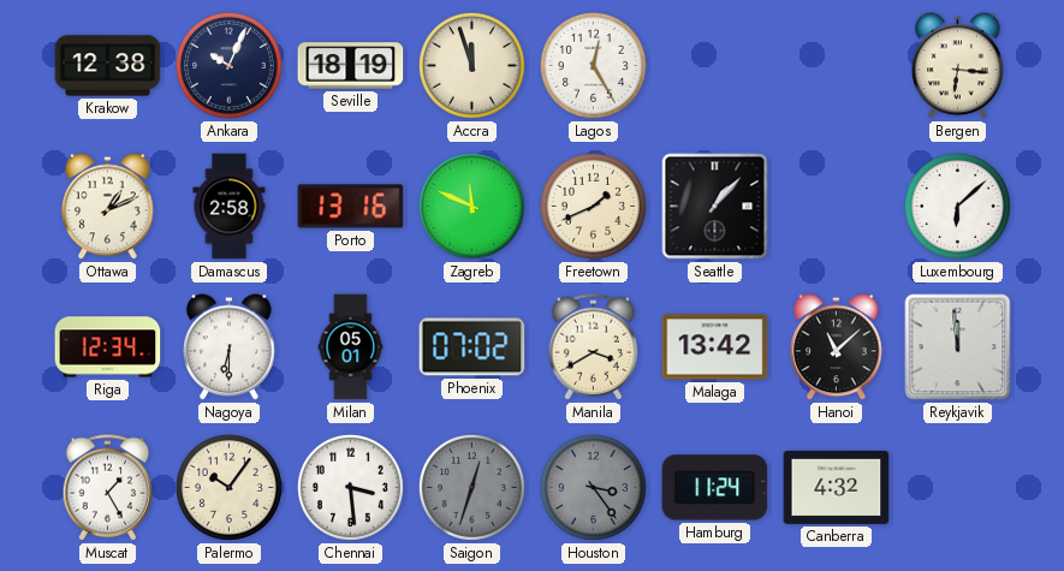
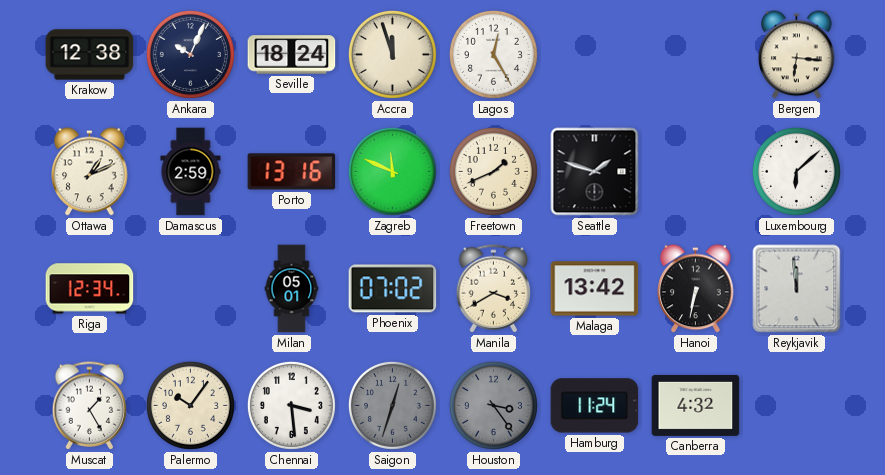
Seville: 18:19 -> 18:24 (292, 55)
Damascus: 2:58 -> 2:59 (191, 172)
Seattle: 1:07 -> 1:48 (595, 172)
Nagoya: 6:30 -> none (230, 347)
Hanoi: 11:08 -> 6:32 (696, 289)
